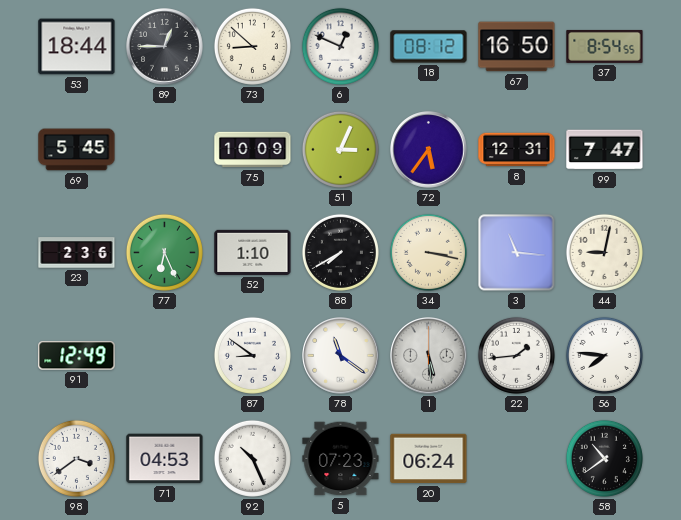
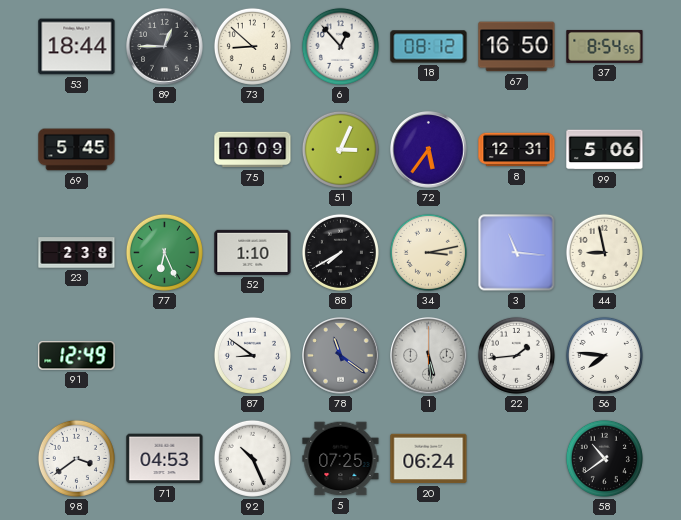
6: 12:49 -> 12:53 (340, 46)
99: 7:47 -> 5:06 (605, 150)
23: 2:36 -> 2:38 (77, 253)
34: 3:17 -> 3:13 (428, 252)
44: 9:02 -> 8:58 (604, 252)
78 dial: white -> grey (341, 356)
5: 07:23 -> 07:25 (341, 459)
